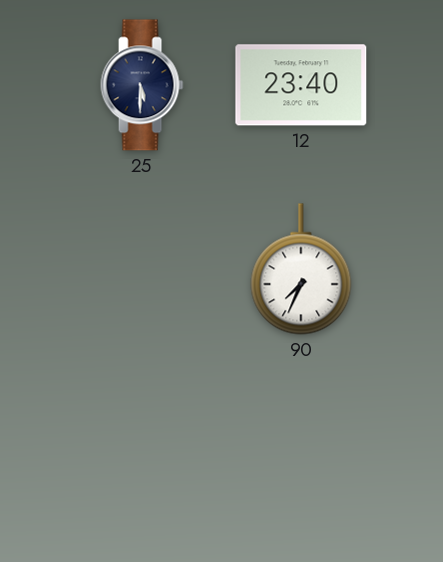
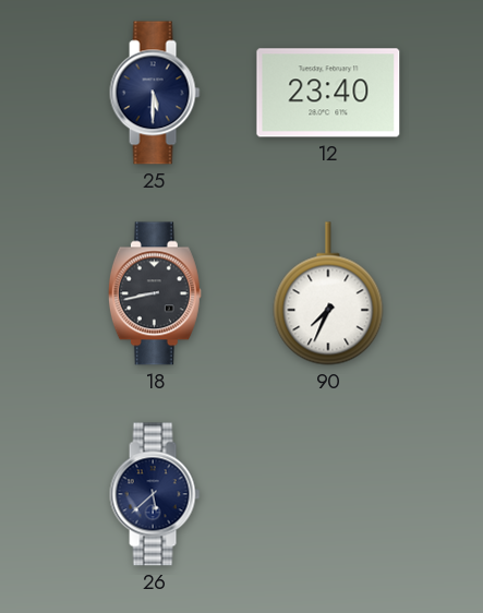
18: none -> 8:43 (155, 293)
26: none -> 5:38 (155, 494)
